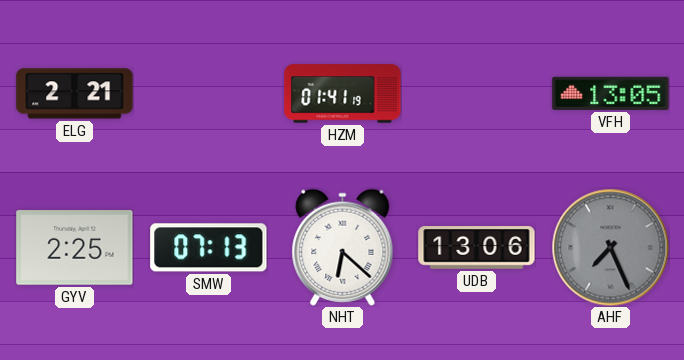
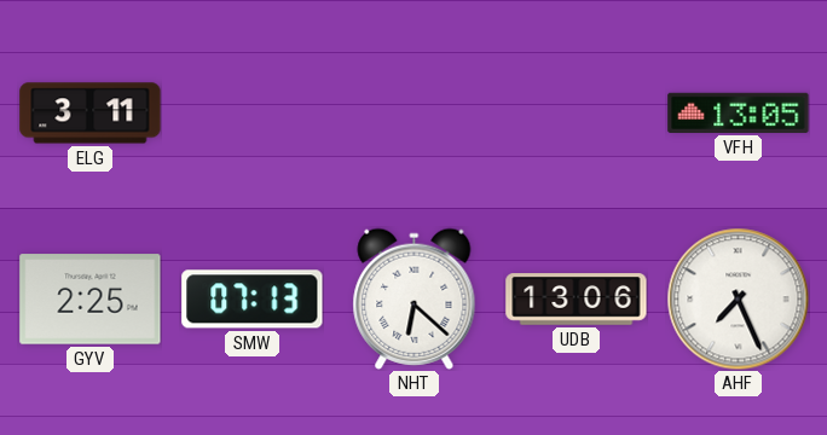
ELG: 2:21 -> 3:11 (91, 114)
HZM: 01:41 -> none (343, 94)
AHF dial: grey -> white (738, 298)
